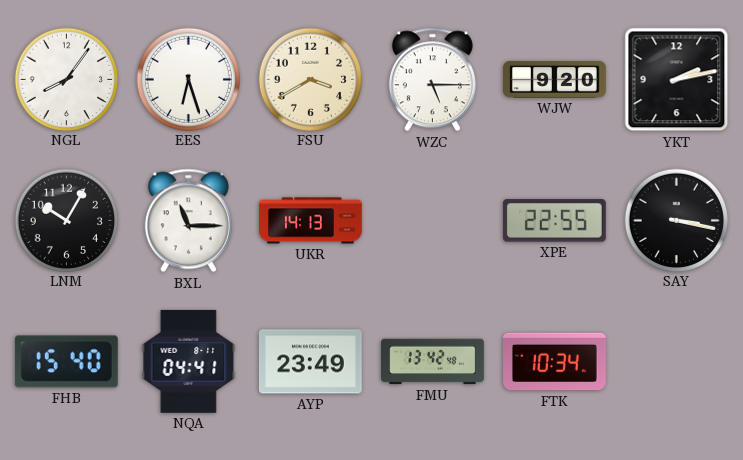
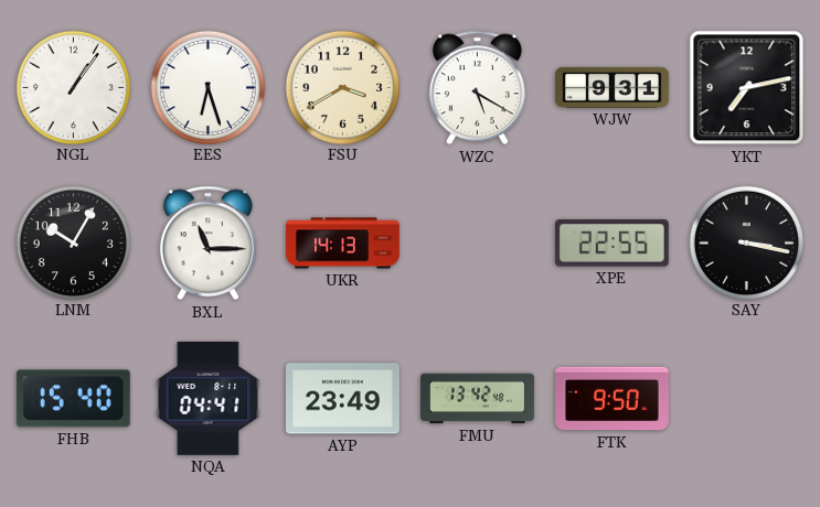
NGL: 8:06 -> 1:06 (73, 87)
WZC: 5:15 -> 5:20 (477, 88)
WJW: 9:20 -> 9:31 (613, 87)
YKT: 2:13 -> 7:13 (747, 88)
FTK: 10:34 -> 9:50 (613, 399)
